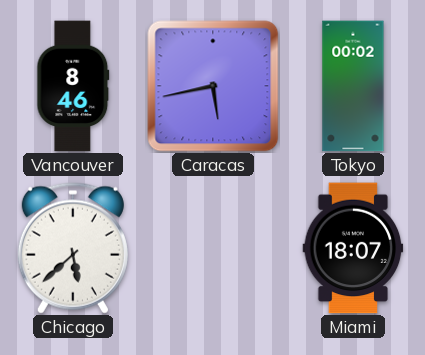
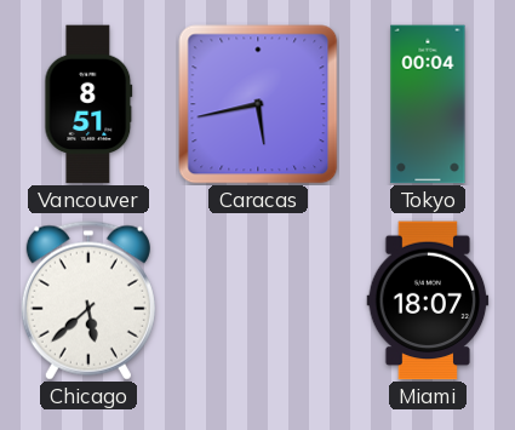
Vancouver: 8:46 -> 8:51 (88, 104)
Tokyo: 00:02 -> 00:04 (428, 104)
